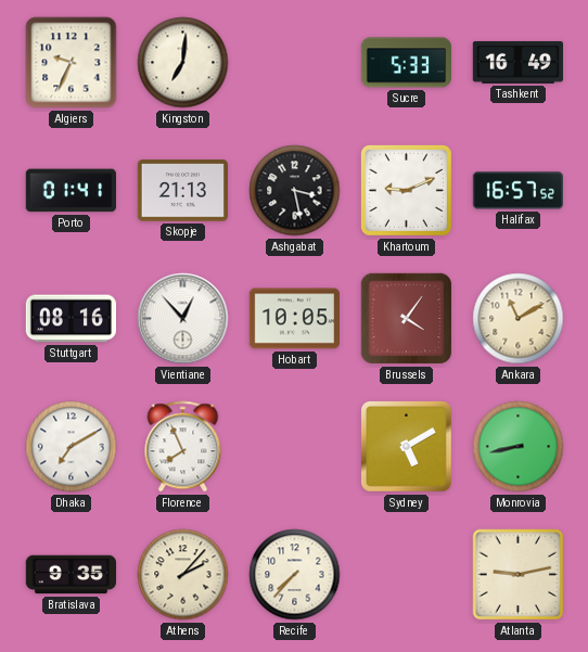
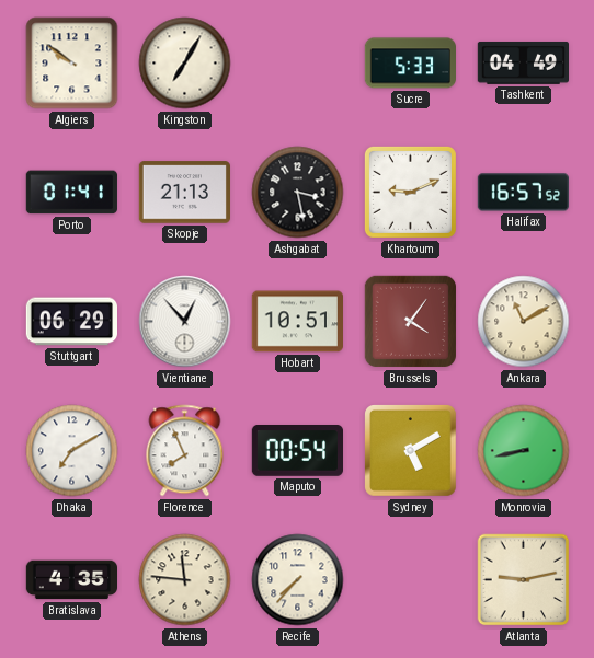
Algiers: 9:34 -> 9:51 (72, 64)
Kingston: 7:01 -> 7:05 (185, 64)
Tashkent: 16:49 -> 04:49 (523, 62)
Stuttgart: 08:16 -> 06:29 (71, 322)
Hobart: 10:05 -> 10:51 (297, 322)
Maputo: none -> 00:54 (297, 451)
Bratislava: 9:35 -> 4:35 (71, 580)
Athens: 2:07 -> 11:46 (185, 580)
